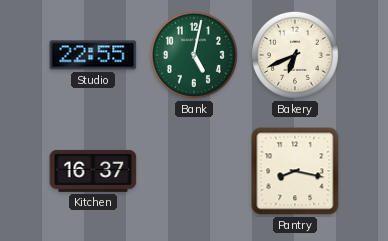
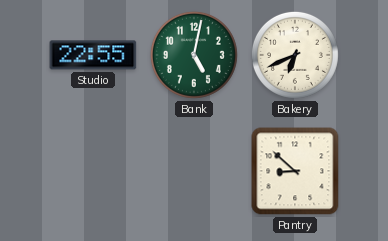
Kitchen: 16:37 -> none (93, 171)
Pantry: 8:17 -> 8:52 (295, 171)
